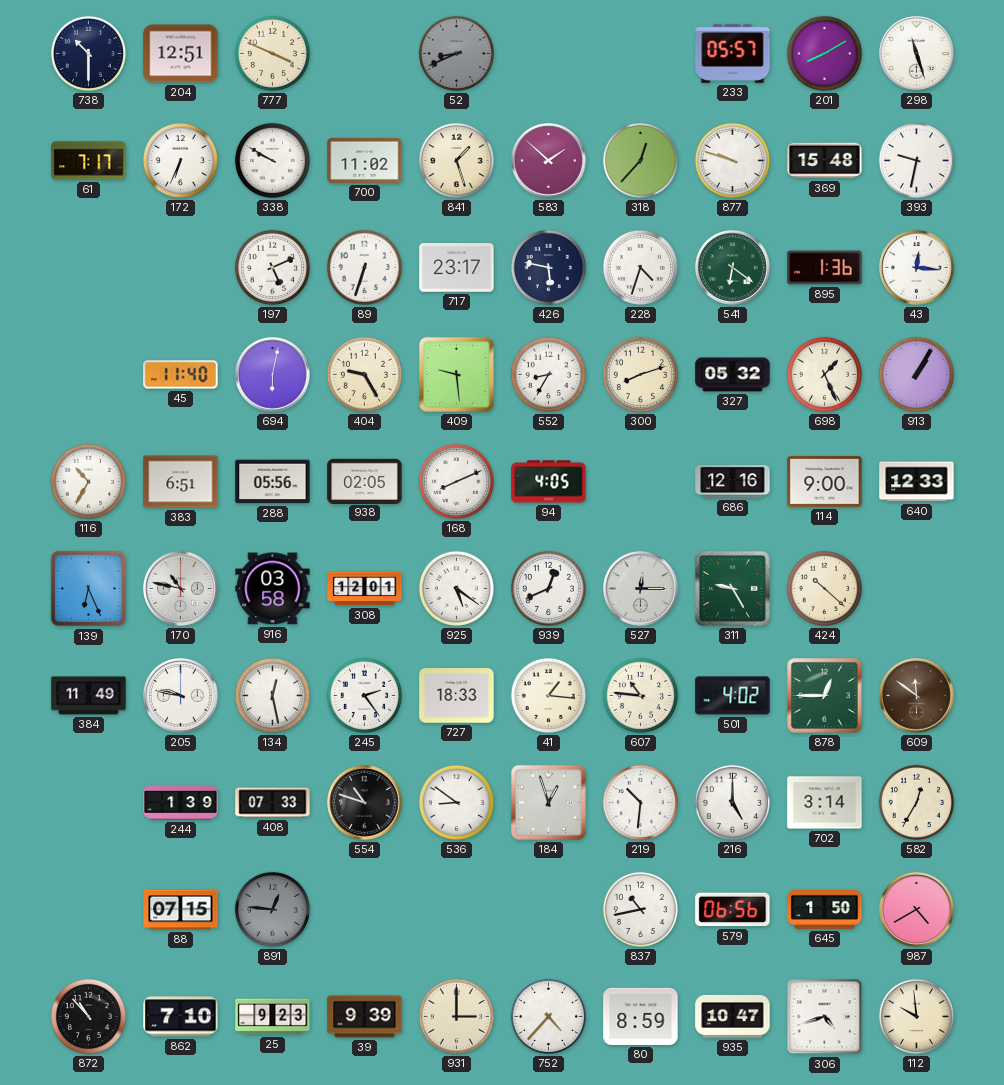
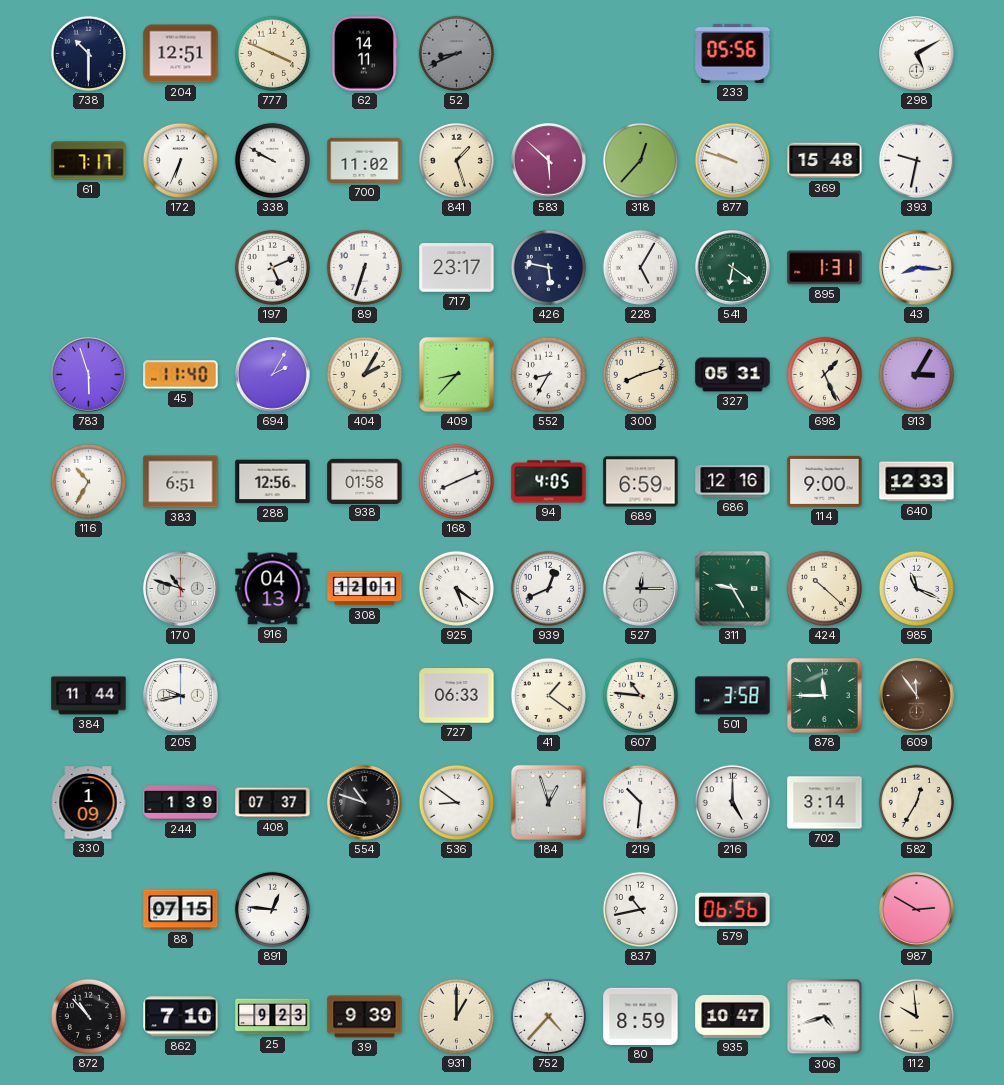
62: none -> 14:11 (364, 54)
233: 05:57 -> 05:56 (733, 53)
201: 8:10 -> none (824, 53)
298: 11:27 -> 5:10 (917, 54)
583: 1:52 -> 5:52 (549, 161)
228: 4:33 -> 5:05 (640, 267)
895: 1:36 -> 1:31 (825, 268)
43: 12:16 -> 8:16 (917, 268)
783: none -> 5:57 (89, 375)
694: 6:02 -> 2:05 (273, 375)
404: 9:25 -> 2:05 (364, 374)
409: 9:29 -> 8:37 (456, 374)
327: 05:32 -> 05:31 (733, 375)
913: 1:05 -> 3:05 (916, 374)
288: 05:56 -> 12:56 (273, 482)
938: 02:05 -> 01:58 (365, 481)
689: none -> 6:59 (641, 482)
139: 6:26 -> none (89, 589)
170: 10:47 -> 10:48 (181, 589)
916: 03:58 -> 04:13 (273, 589)
985: none -> 11:19 (916, 588)
384: 11:49 -> 11:44 (89, 696)
205: 9:47 -> 9:43 (181, 696)
134: 12:28 -> none (272, 695)
245: 2:24 -> none (364, 695)
727: 18:33 -> 06:33 (457, 696)
41: 1:16 -> 1:21 (548, 695)
501: 4:02 -> 3:58 (733, 696)
878: 12:45 -> 11:45 (824, 695)
609: 11:51 -> 11:54 (917, 696)
330: none -> 1:09 (88, 803)
408: 07:33 -> 07:37 (273, 803)
891 dial: grey -> white (272, 909)
645: 1:50 -> none (825, 910)
987: 4:40 -> 2:50 (917, 910)
931: 3:00 -> 1:00 (456, 1016)
